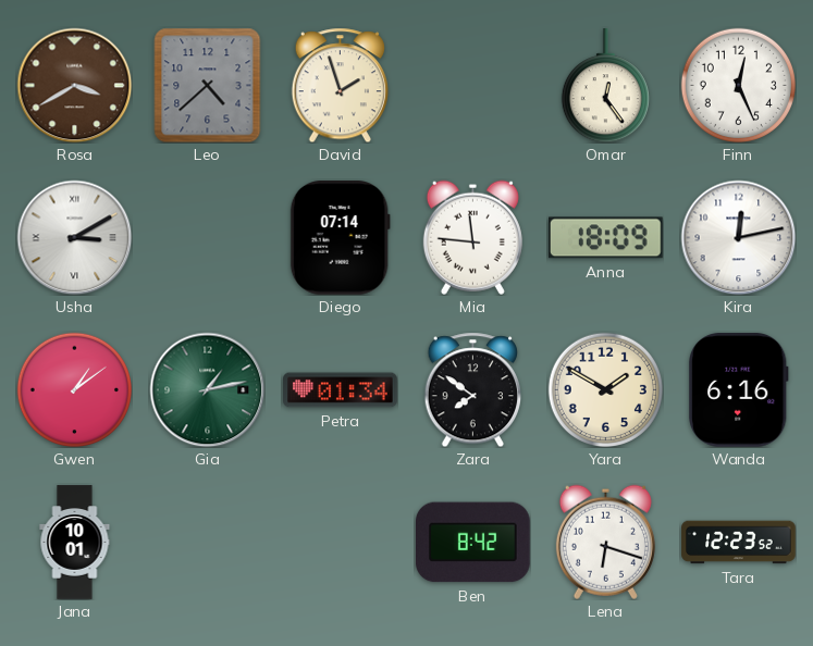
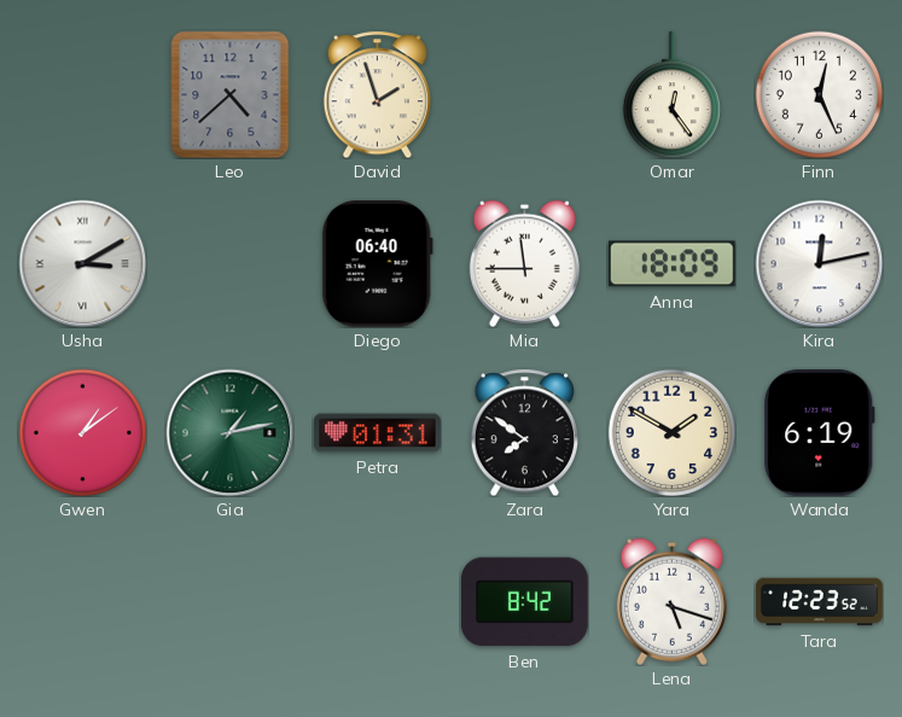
Rosa: 3:40 -> none (74, 85)
Diego: 07:14 -> 06:40 (377, 264)
Mia: 11:46 -> 11:45 (524, 263)
Petra: 01:34 -> 01:31 (378, 433)
Wanda: 6:16 -> 6:19 (819, 433)
Jana: 10:01 -> none (75, 543)
Lena: 6:18 -> 5:18 (671, 601)
